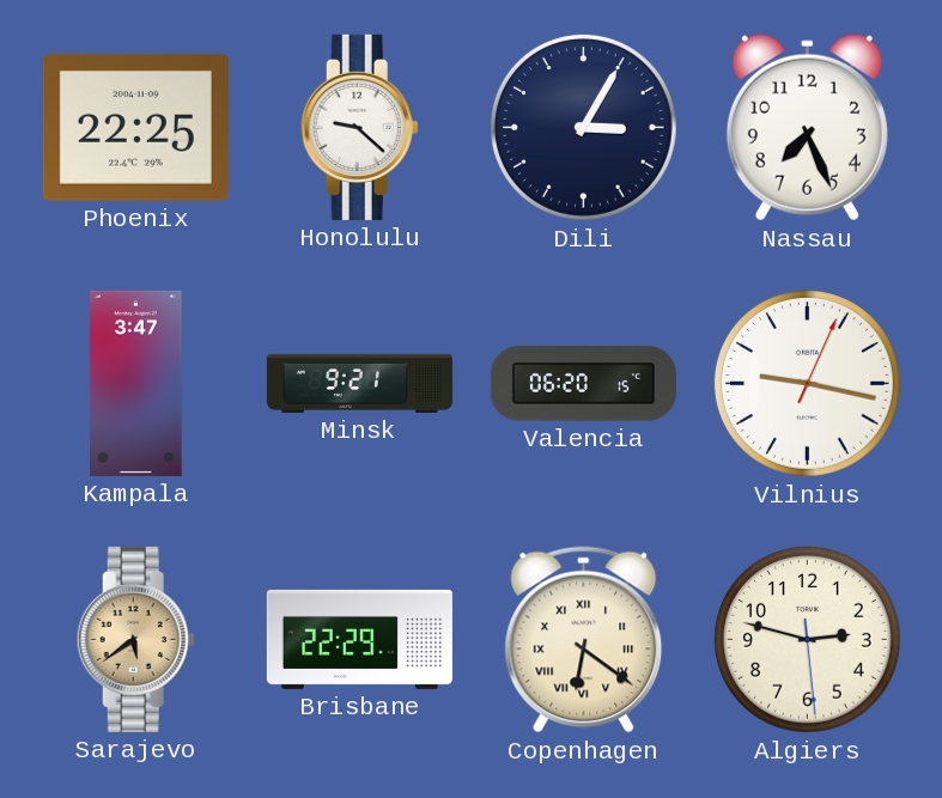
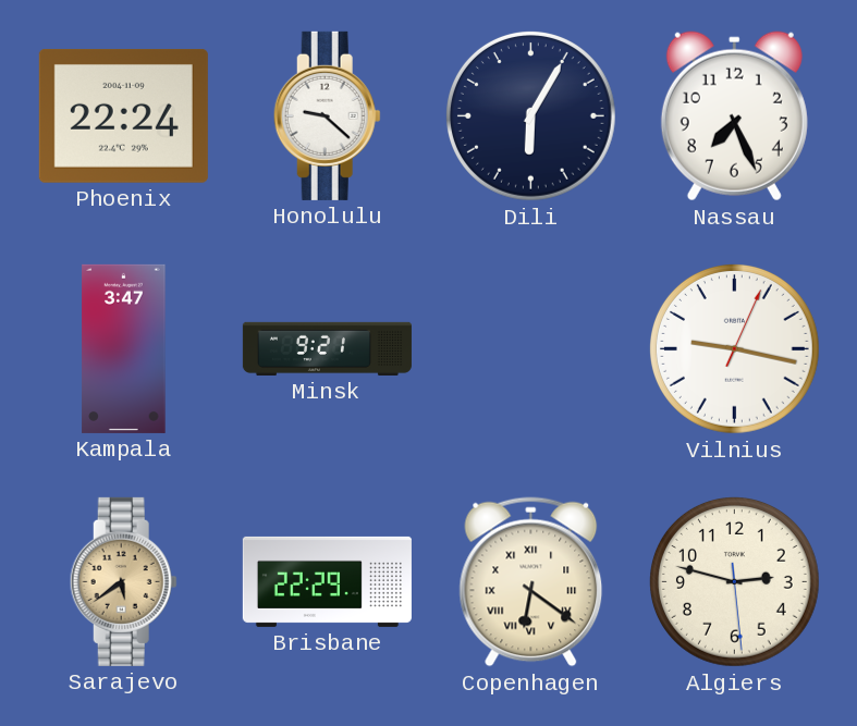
Phoenix: 22:25 -> 22:24 (123, 115)
Dili: 3:05 -> 6:05 (530, 115)
Valencia: 06:20 -> none (583, 384)
